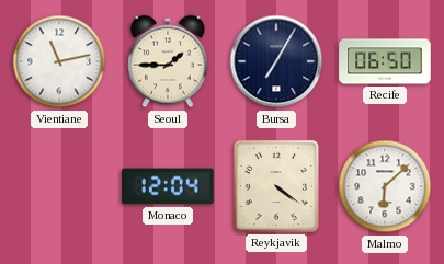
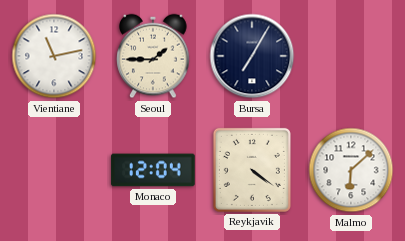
Recife: 06:50 -> none (385, 61)
